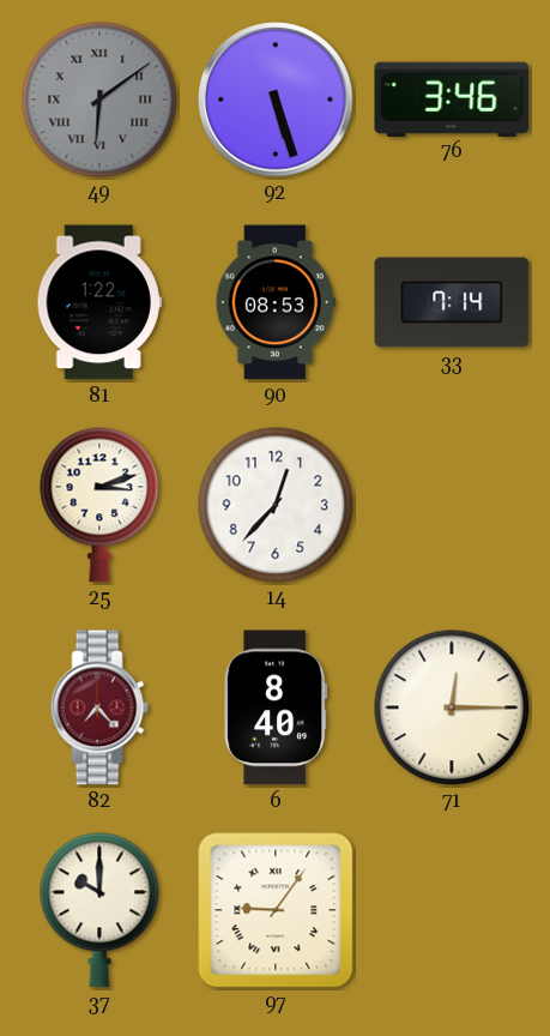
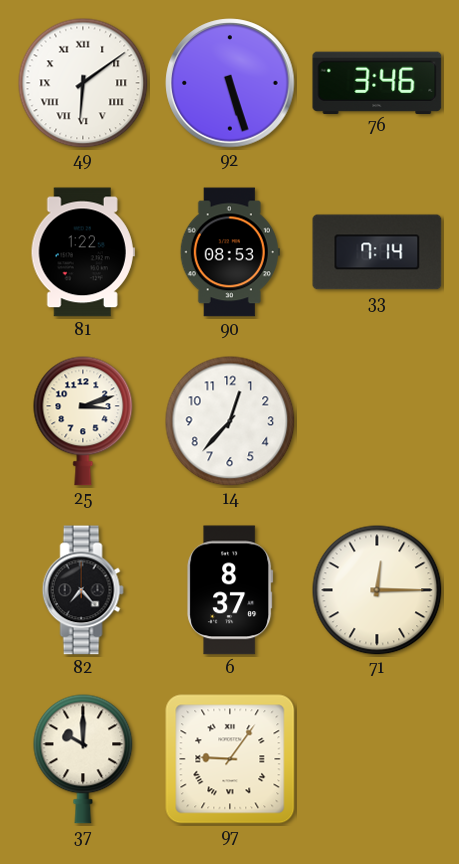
49 dial: grey -> white (83, 83)
82 dial: burgundy -> black (83, 590)
6: 8:40 -> 8:37 (230, 590)
